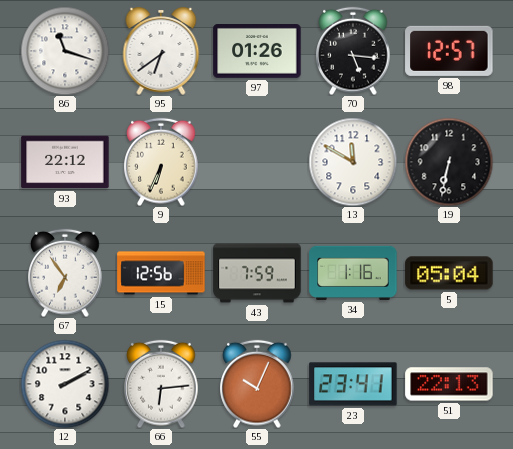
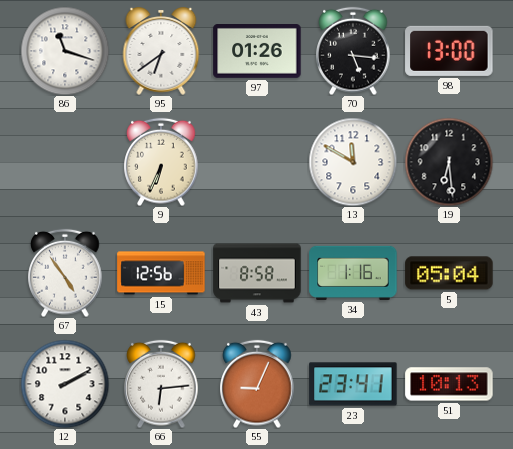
98: 12:57 -> 13:00 (449, 51)
93: 22:12 -> none (65, 162)
19: 6:32 -> 6:29 (449, 162)
67: 6:54 -> 4:54 (65, 273)
43: 7:59 -> 8:58 (257, 273)
55: 10:04 -> 9:04 (257, 384)
51: 22:13 -> 10:13 (449, 384)
